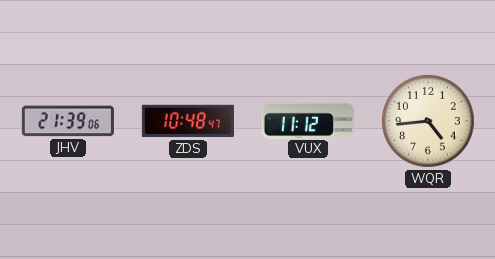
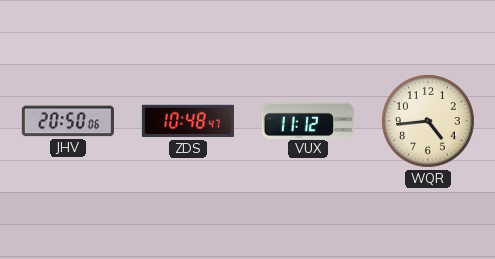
JHV: 21:39 -> 20:50 (68, 121)
